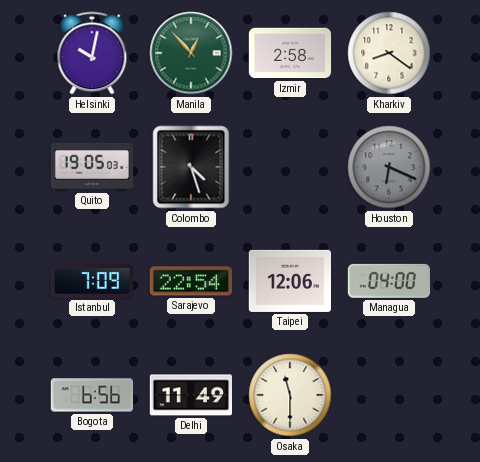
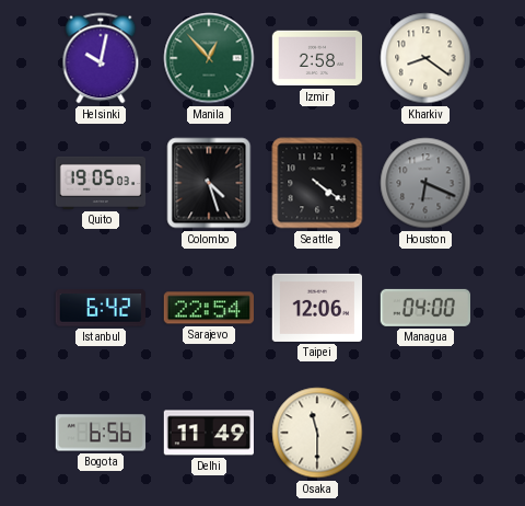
Seattle: none -> 4:21 (317, 183)
Istanbul: 7:09 -> 6:42 (100, 308)
